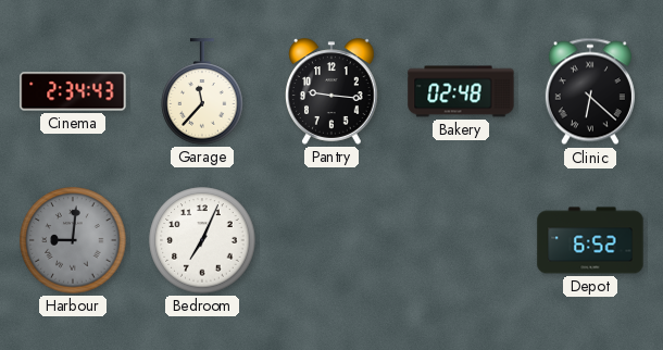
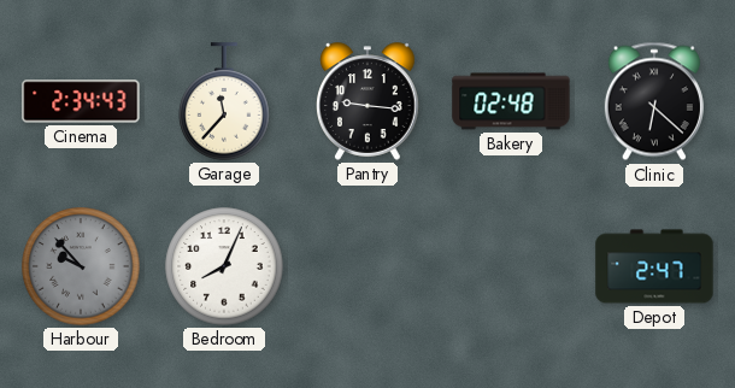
Harbour: 9:01 -> 9:53 (81, 266)
Bedroom: 7:04 -> 8:04 (224, 266)
Depot: 6:52 -> 2:47 (654, 266)
